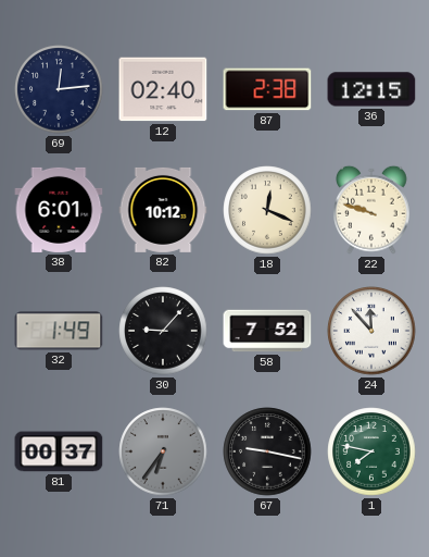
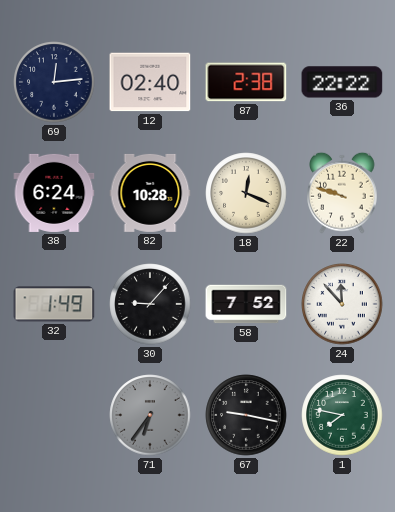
36: 12:15 -> 22:22 (342, 82)
38: 6:01 -> 6:24 (54, 193)
82: 10:12 -> 10:28 (150, 193)
81: 00:37 -> none (59, 451)
